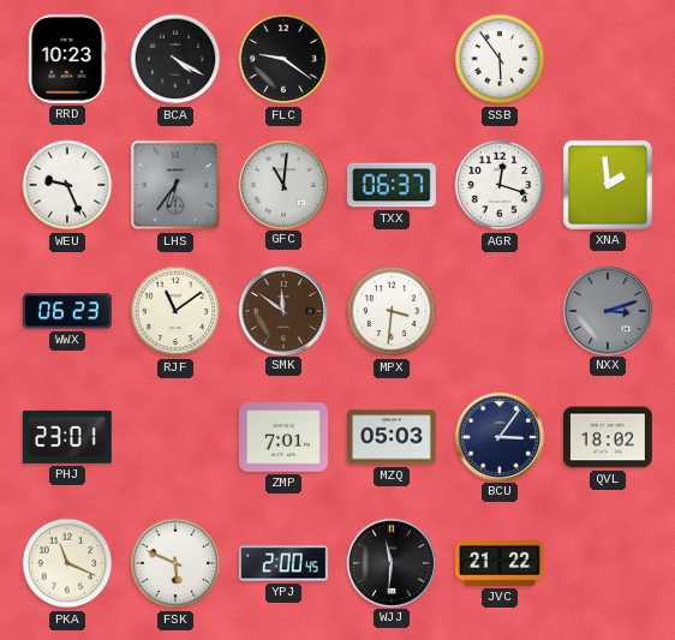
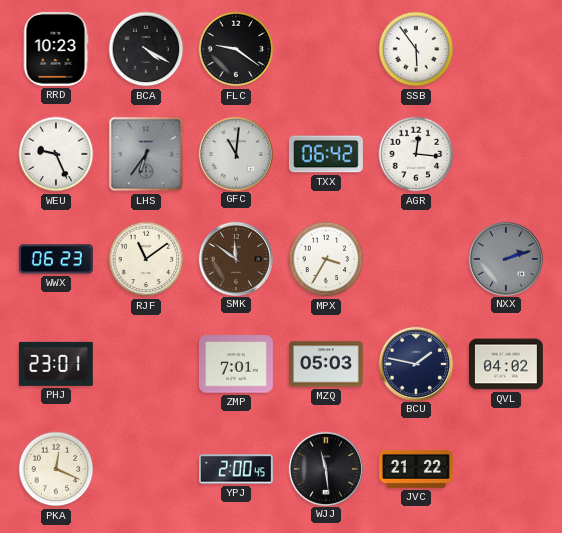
TXX: 06:37 -> 06:42 (326, 154)
AGR: 12:18 -> 12:16 (416, 154)
XNA: 1:59 -> none (608, 185)
MPX: 3:31 -> 3:35 (326, 259)
NXX: 3:12 -> 2:12 (505, 258)
BCU: 3:06 -> 1:47 (415, 363)
QVL: 18:02 -> 04:02 (506, 364)
PKA: 11:19 -> 12:19 (56, 469)
FSK: 5:49 -> none (175, 563)
WJJ: 11:31 -> 11:29 (325, 468)
